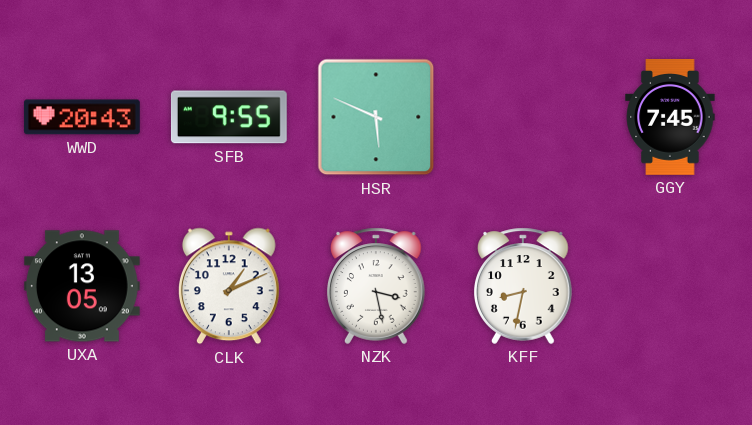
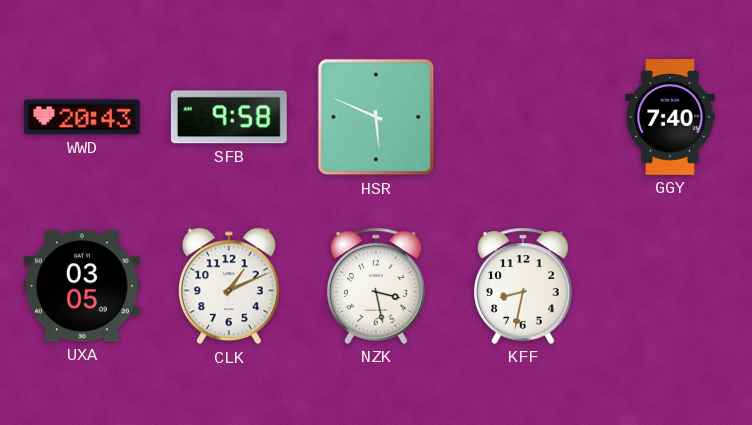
SFB: 9:55 -> 9:58 (229, 117)
GGY: 7:45 -> 7:40 (670, 118)
UXA: 13:05 -> 03:05 (82, 286)
